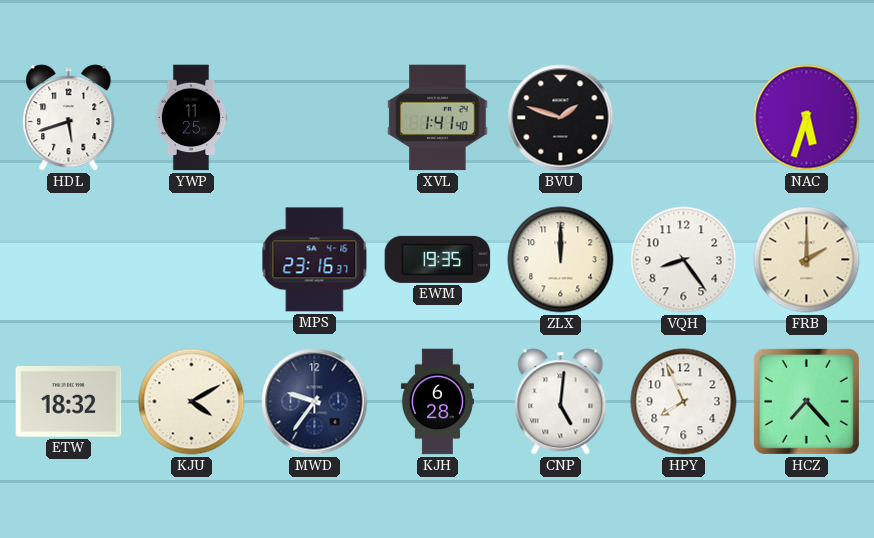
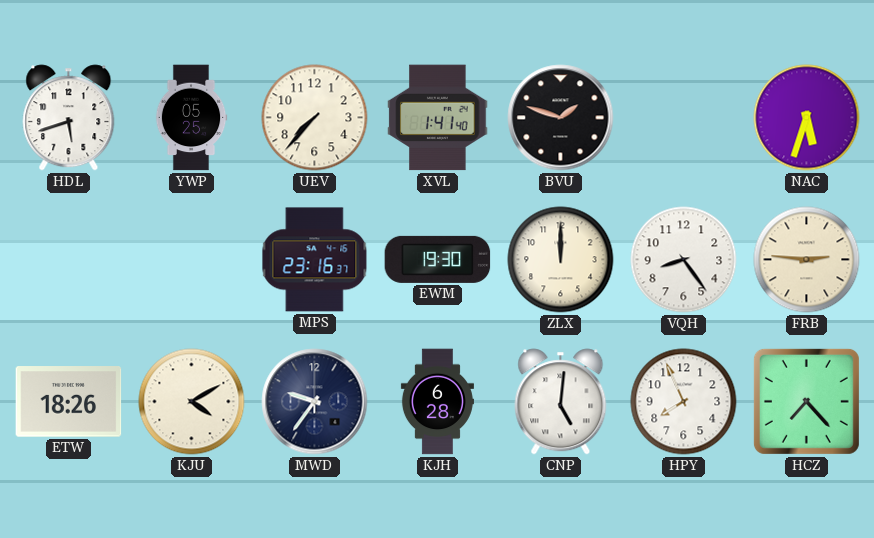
YWP: 11:25 -> 05:25 (191, 118)
UEV: none -> 7:37 (315, 118)
EWM: 19:35 -> 19:30 (438, 259)
FRB: 2:00 -> 2:46 (807, 260)
ETW: 18:32 -> 18:26 (69, 402)
